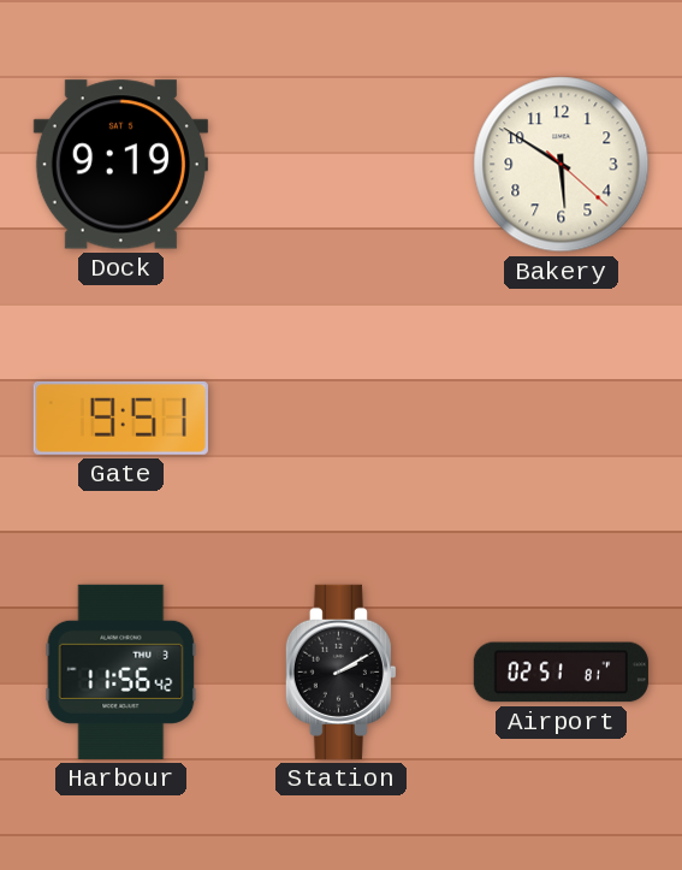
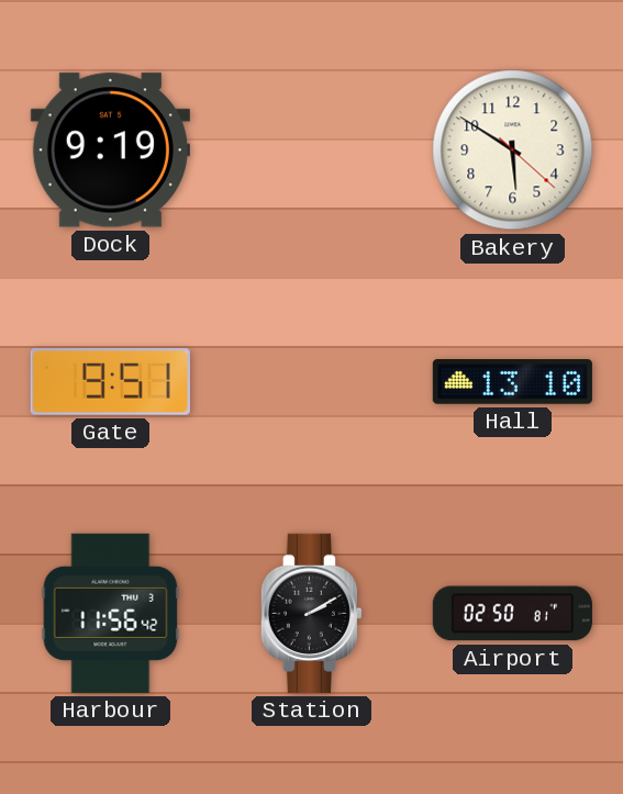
Hall: none -> 13:10 (512, 382)
Airport: 02:51 -> 02:50 (512, 614)
